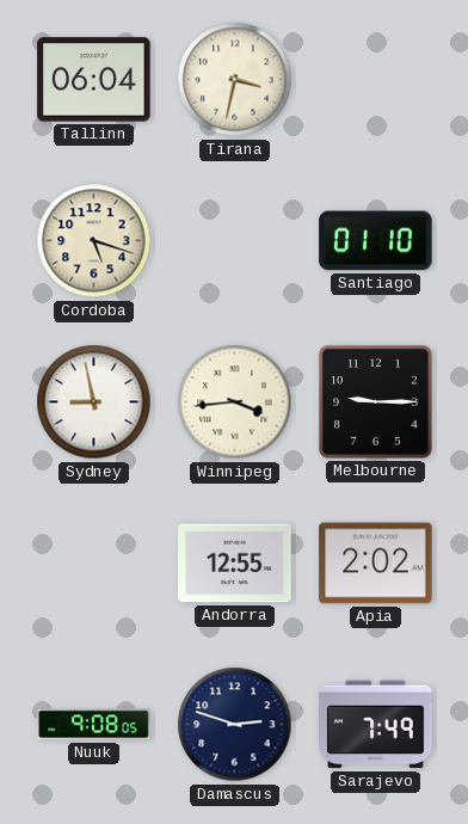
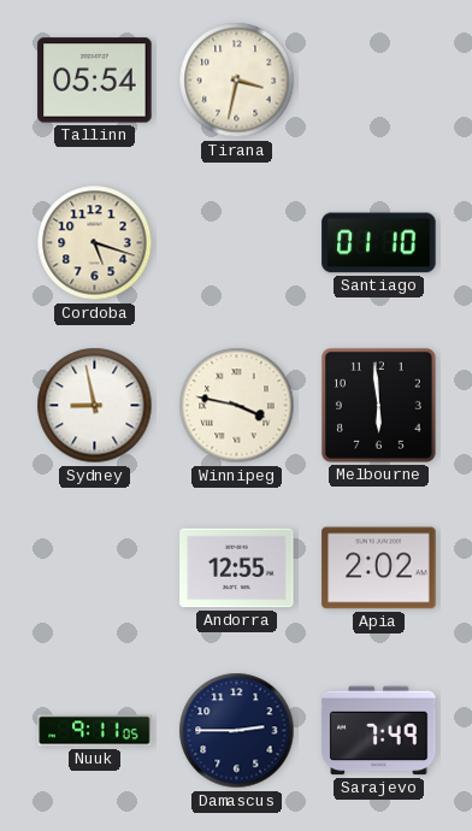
Tallinn: 06:04 -> 05:54 (95, 81)
Winnipeg: 3:44 -> 3:47 (237, 406)
Melbourne: 9:15 -> 5:59 (378, 405)
Nuuk: 9:08 -> 9:11 (95, 731)
Damascus: 2:48 -> 2:45 (237, 731)
